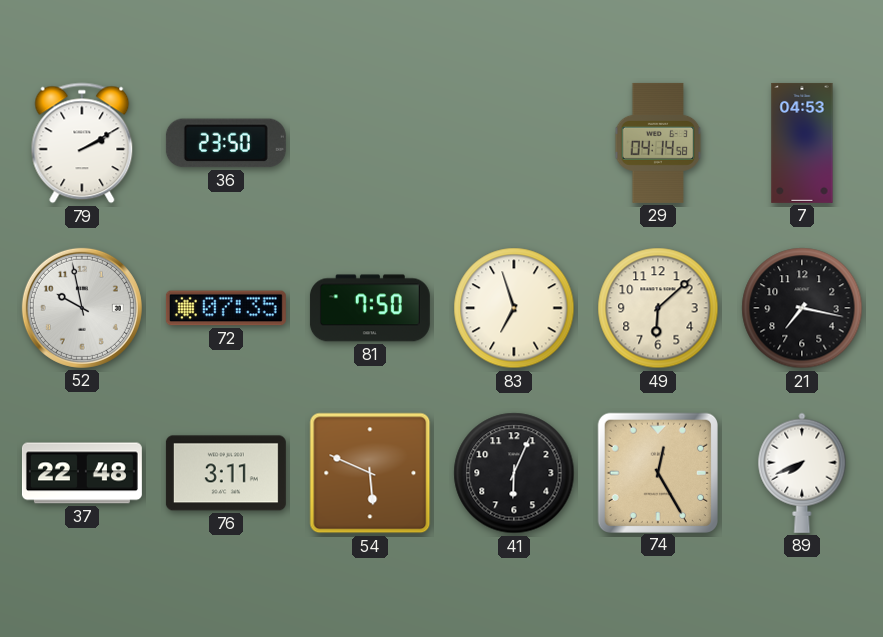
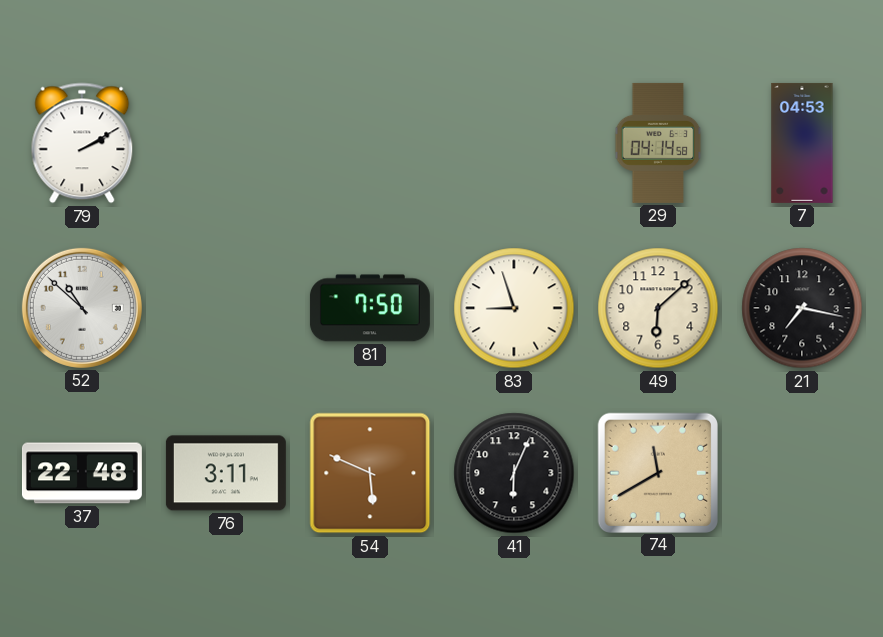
36: 23:50 -> none (226, 143)
52: 9:58 -> 10:52 (82, 308)
72: 07:35 -> none (226, 308)
83: 6:57 -> 8:57 (514, 308)
74: 12:25 -> 11:40 (657, 472)
89: 7:41 -> none (802, 473)
